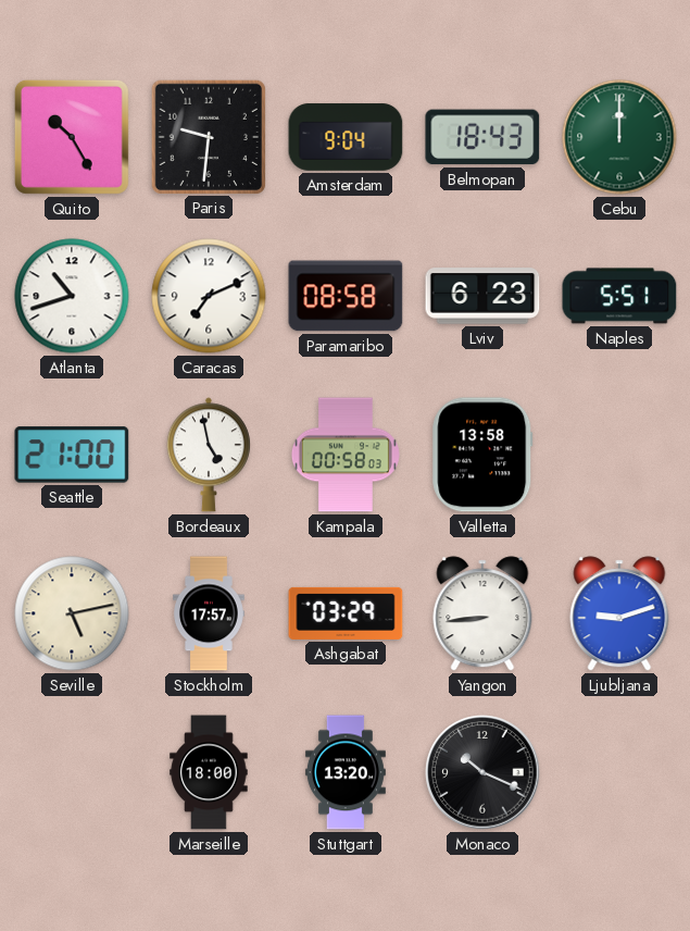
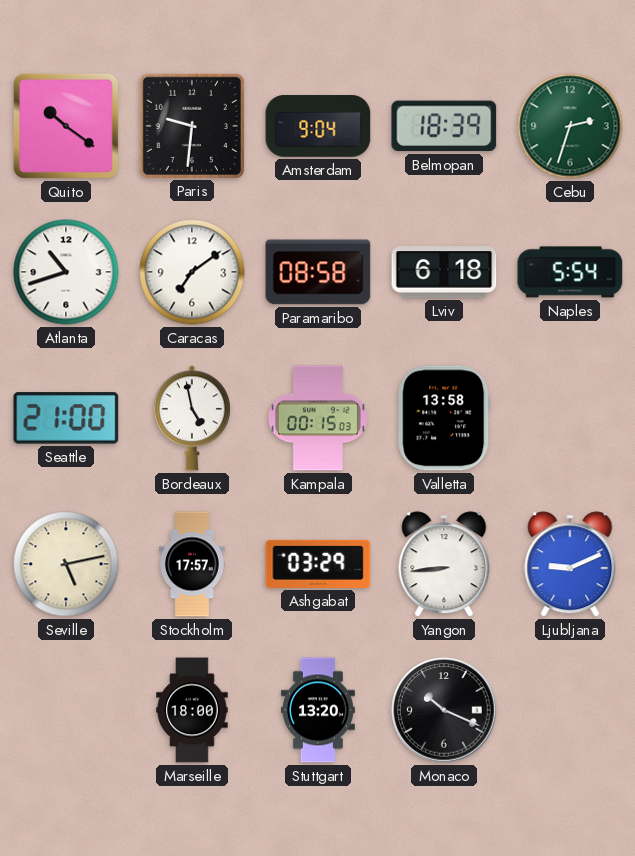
Quito: 10:25 -> 10:21 (66, 126)
Belmopan: 18:43 -> 18:39 (444, 126)
Cebu: 12:00 -> 2:33 (570, 126)
Caracas: 7:11 -> 7:09 (192, 272)
Lviv: 6:23 -> 6:18 (444, 272)
Naples: 5:51 -> 5:54 (570, 272)
Kampala: 00:58 -> 00:15 (318, 418)
Ljubljana: 9:12 -> 9:11 (570, 564)
